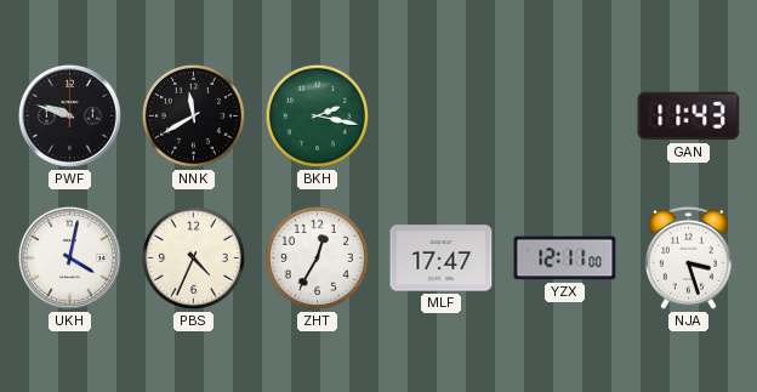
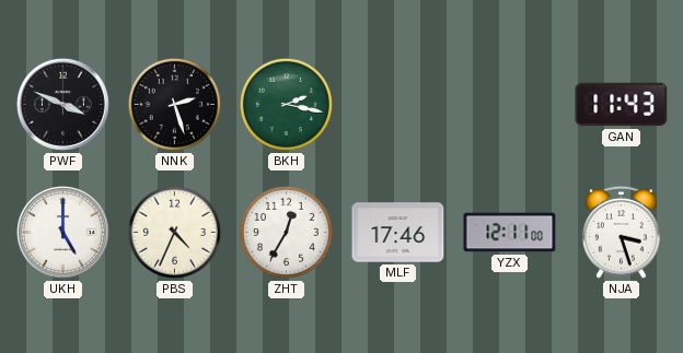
PWF: 9:48 -> 3:49 (62, 104)
NNK: 11:40 -> 2:27 (174, 104)
UKH: 4:02 -> 5:00 (62, 232)
MLF: 17:47 -> 17:46 (398, 233)
